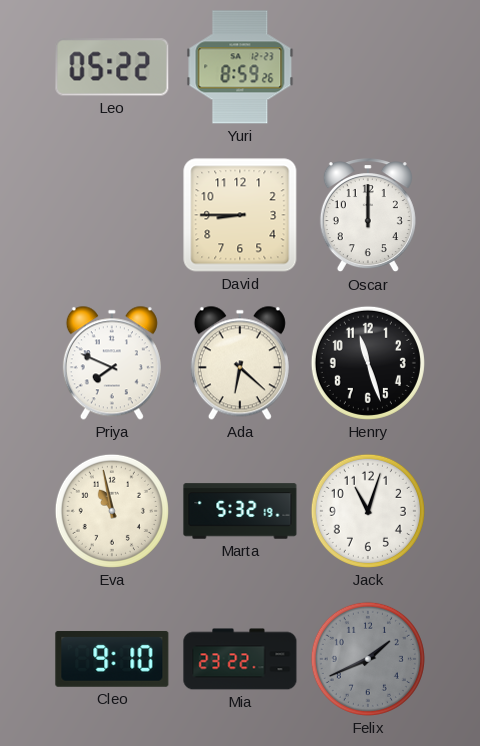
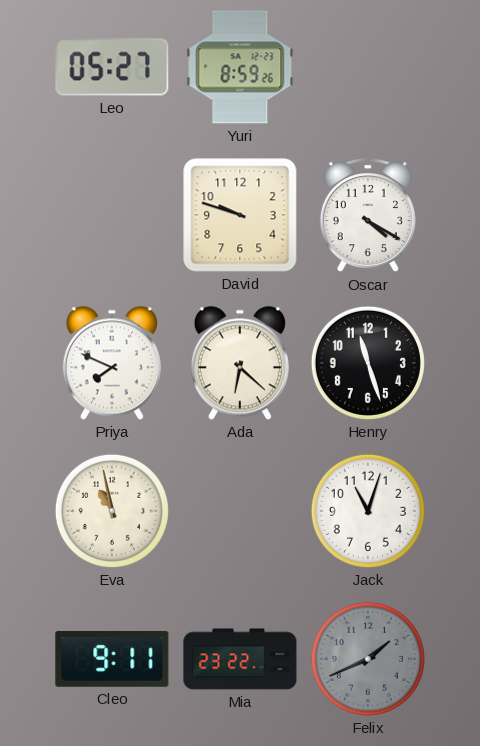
Leo: 05:22 -> 05:27 (112, 67)
David: 8:45 -> 9:48 (240, 215)
Oscar: 12:00 -> 4:20 (368, 216)
Marta: 5:32 -> none (240, 511)
Cleo: 9:10 -> 9:11 (112, 659)
